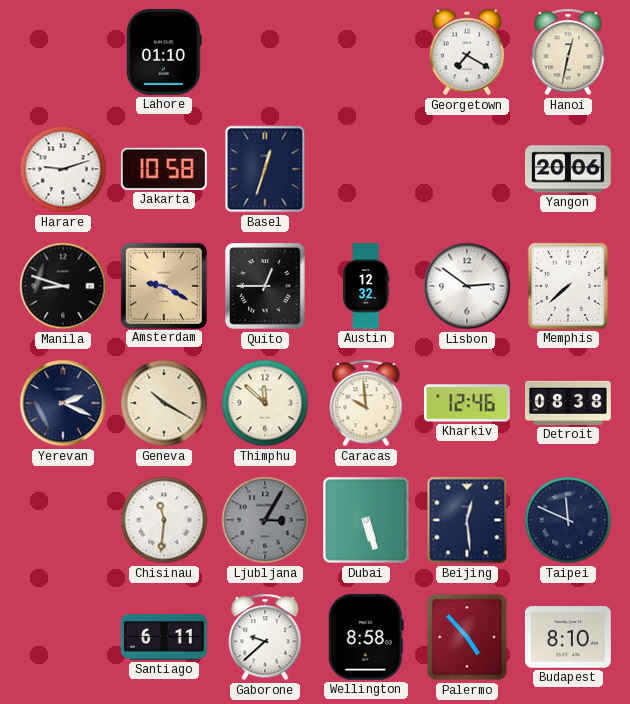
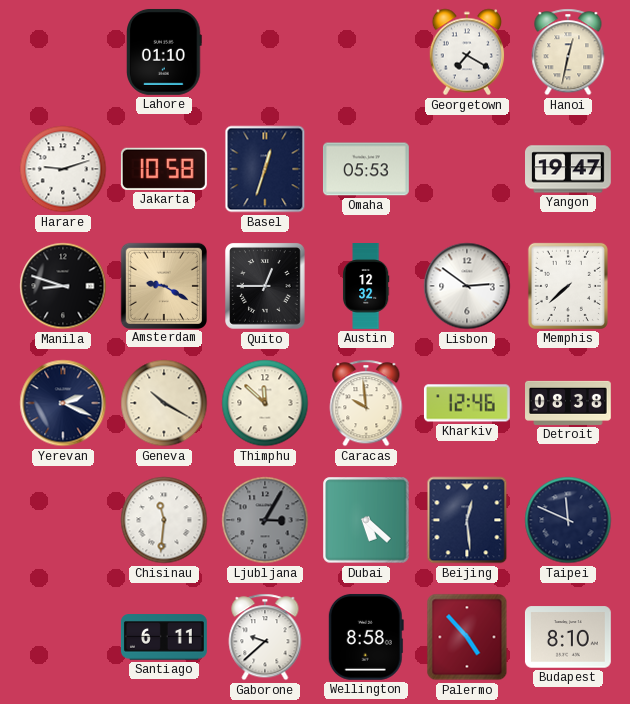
Omaha: none -> 05:53 (366, 169)
Yangon: 20:06 -> 19:47 (569, 169)
Dubai: 5:27 -> 5:22 (366, 520)
